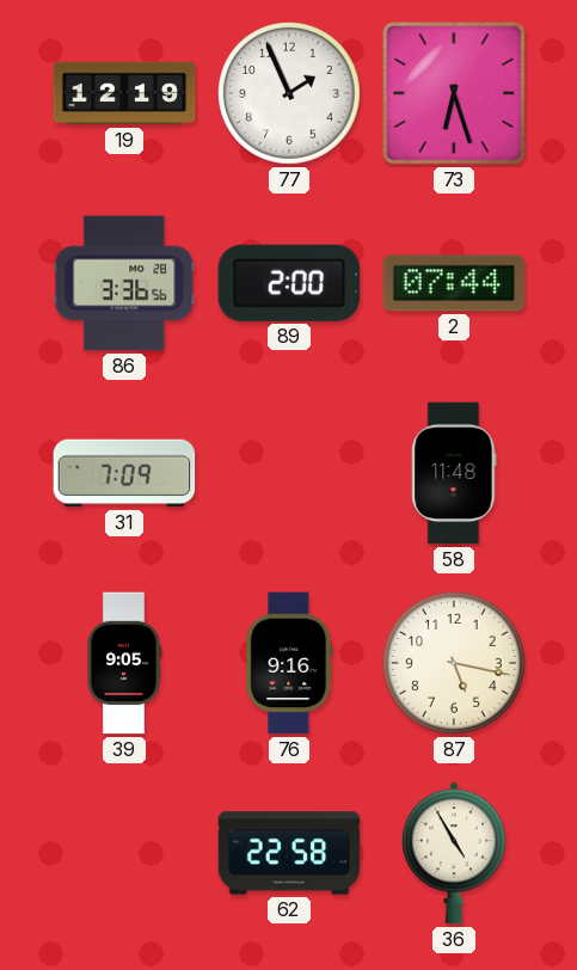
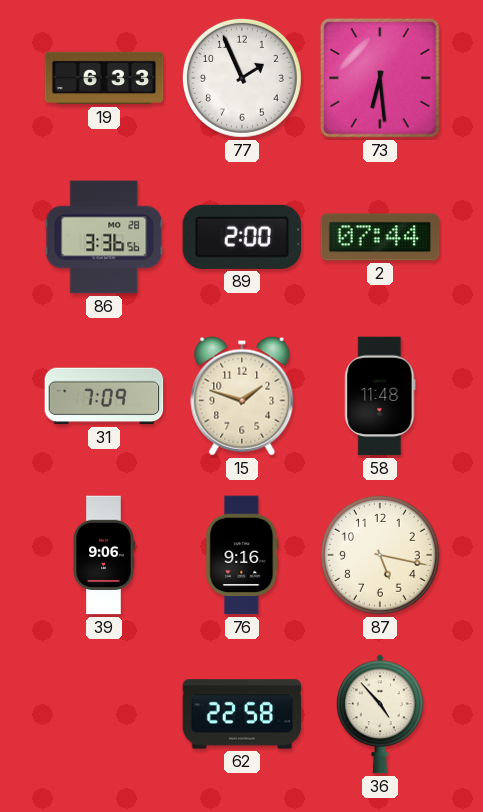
19: 12:19 -> 6:33 (104, 78)
73: 6:27 -> 6:29 (381, 79)
15: none -> 1:48 (242, 396)
39: 9:05 -> 9:06 (104, 555)
36: 4:55 -> 4:53 (380, 714)
